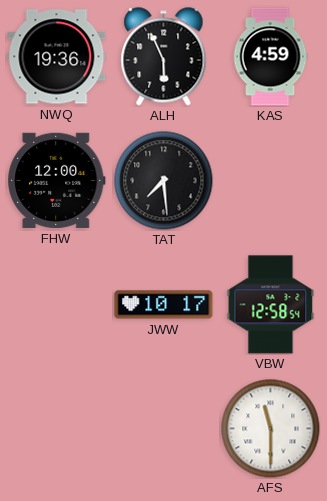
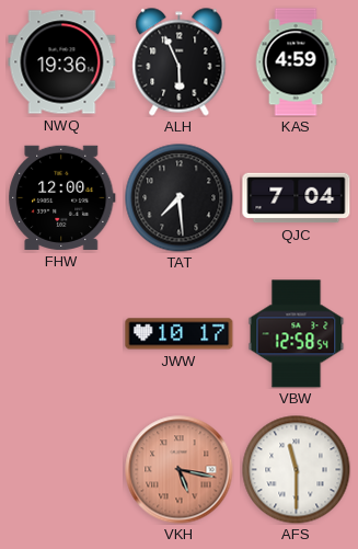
QJC: none -> 7:04 (297, 198)
VKH: none -> 5:17 (180, 470)
